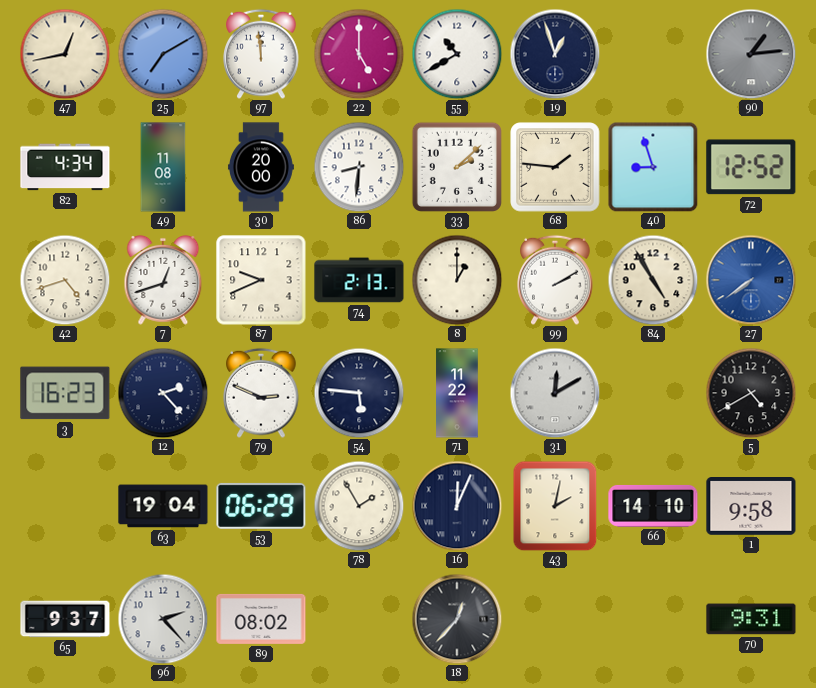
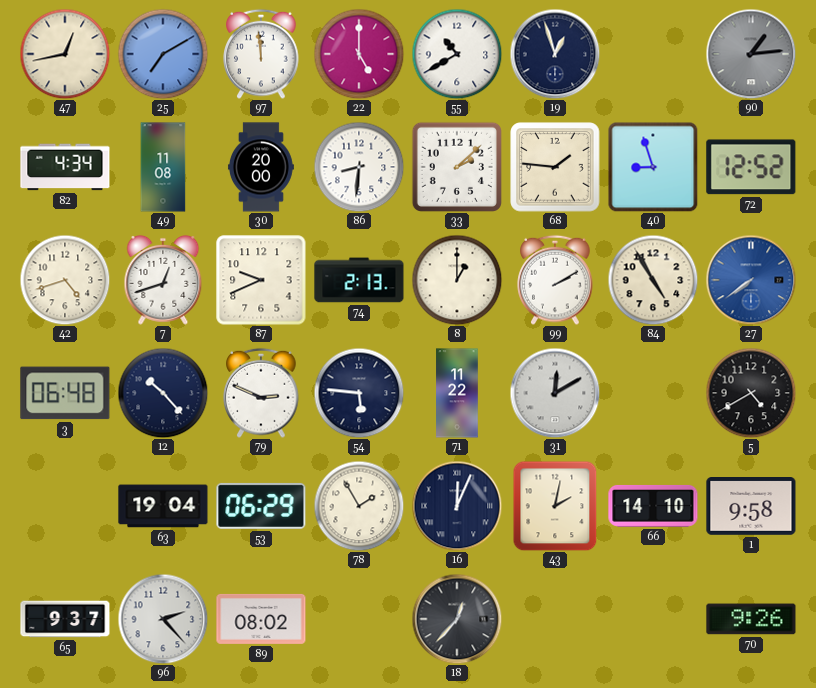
3: 16:23 -> 06:48 (65, 393)
12: 2:23 -> 10:23 (163, 393)
70: 9:31 -> 9:26 (751, 619)
